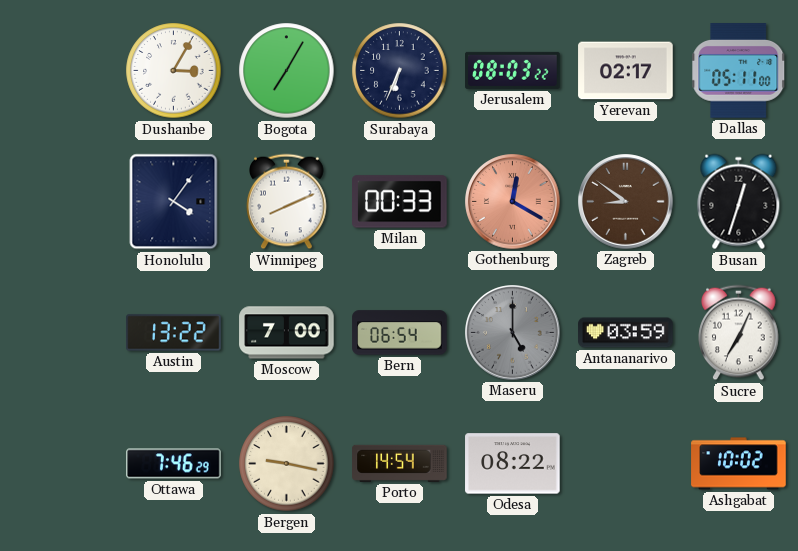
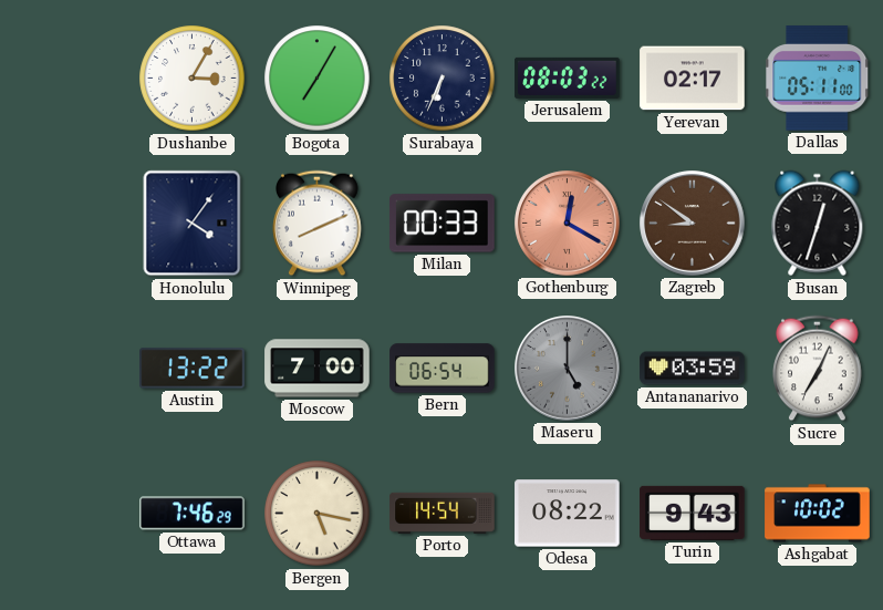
Bergen: 9:17 -> 5:17 (318, 514)
Turin: none -> 9:43 (693, 513)
